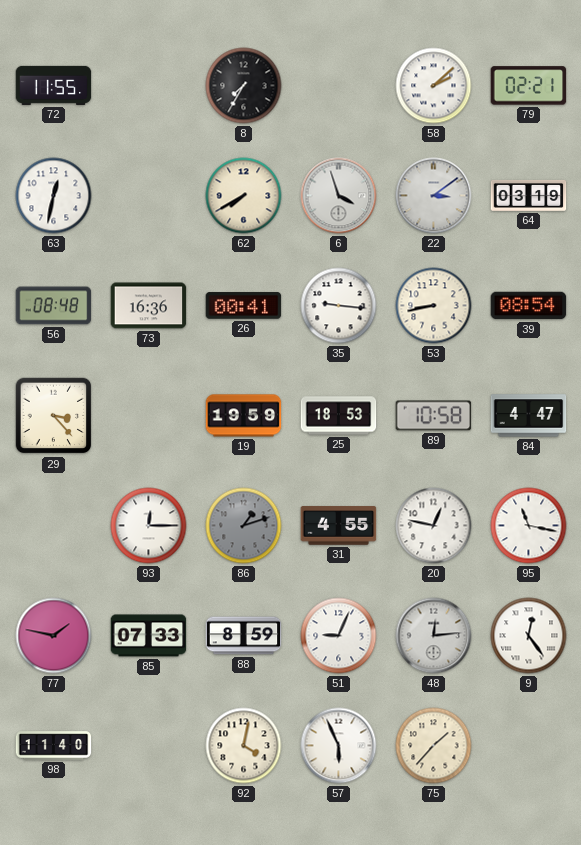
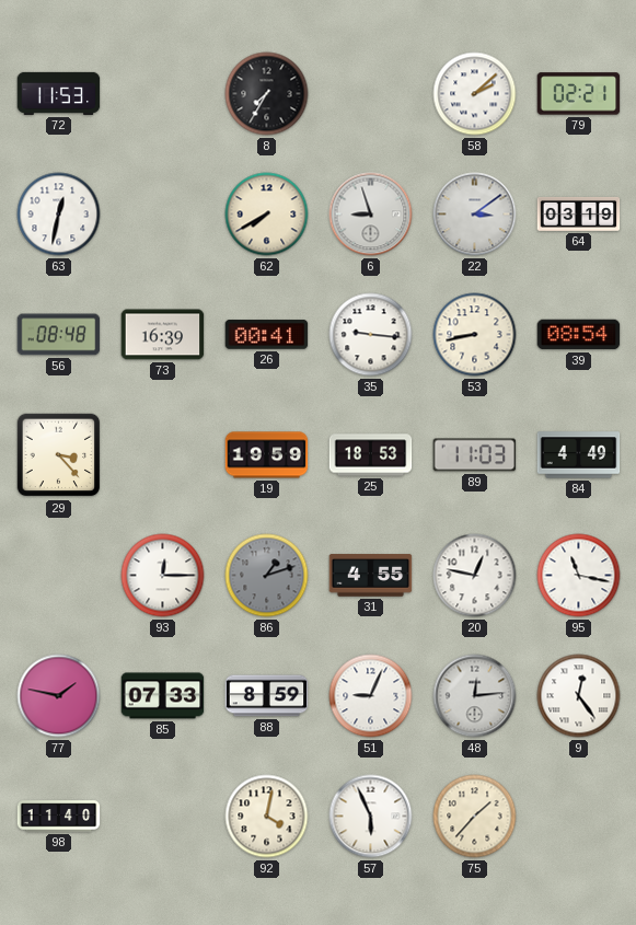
72: 11:55 -> 11:53 (59, 93)
6: 3:57 -> 8:57 (371, 215)
73: 16:36 -> 16:39 (163, 335)
89: 10:58 -> 11:03 (475, 455)
84: 4:47 -> 4:49 (579, 455)
